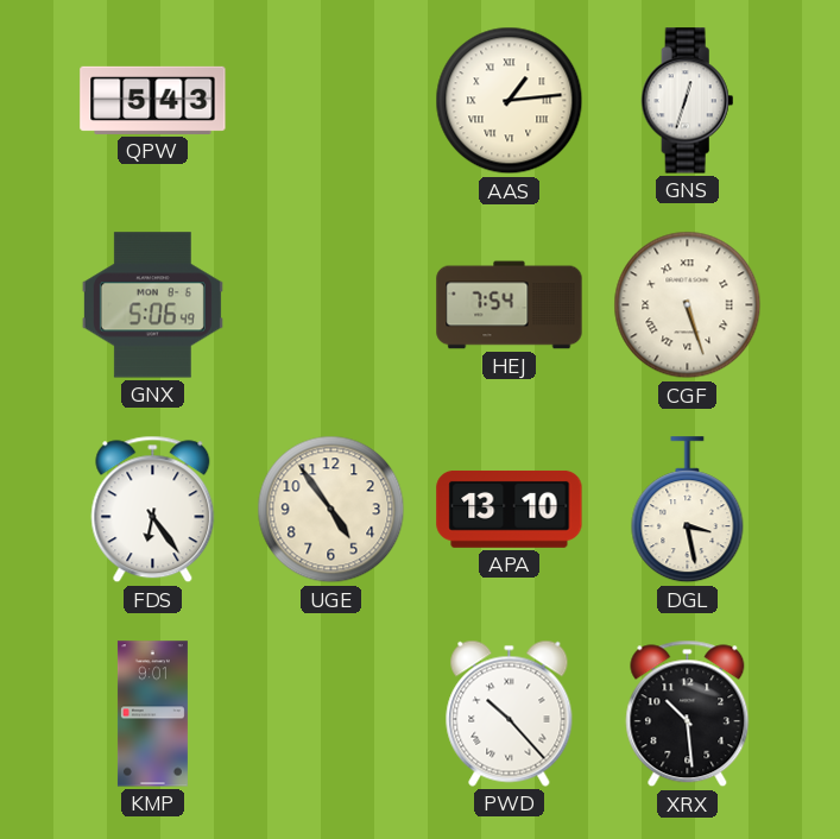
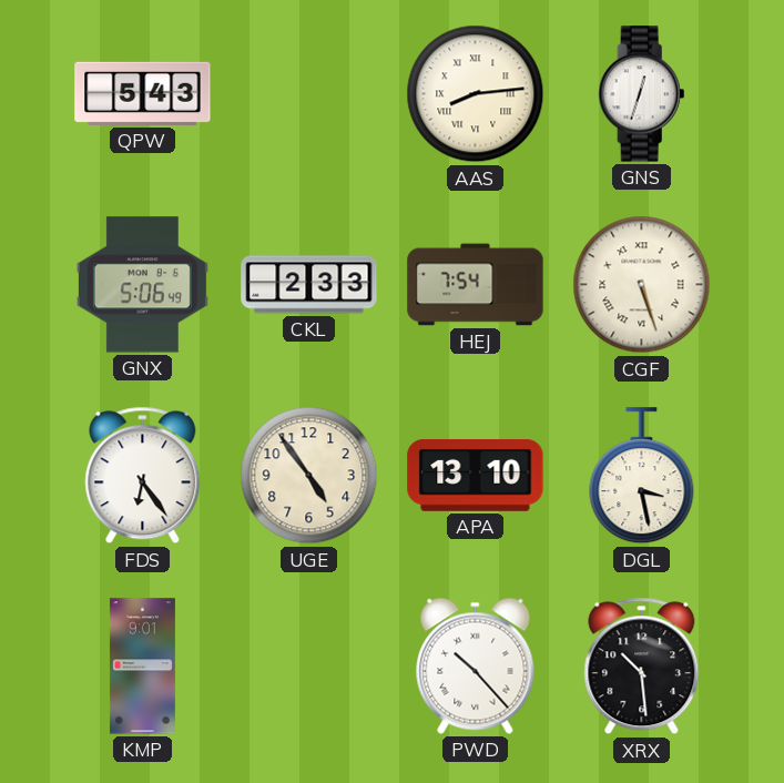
AAS: 1:14 -> 8:14 (476, 94)
CKL: none -> 2:33 (309, 285)
